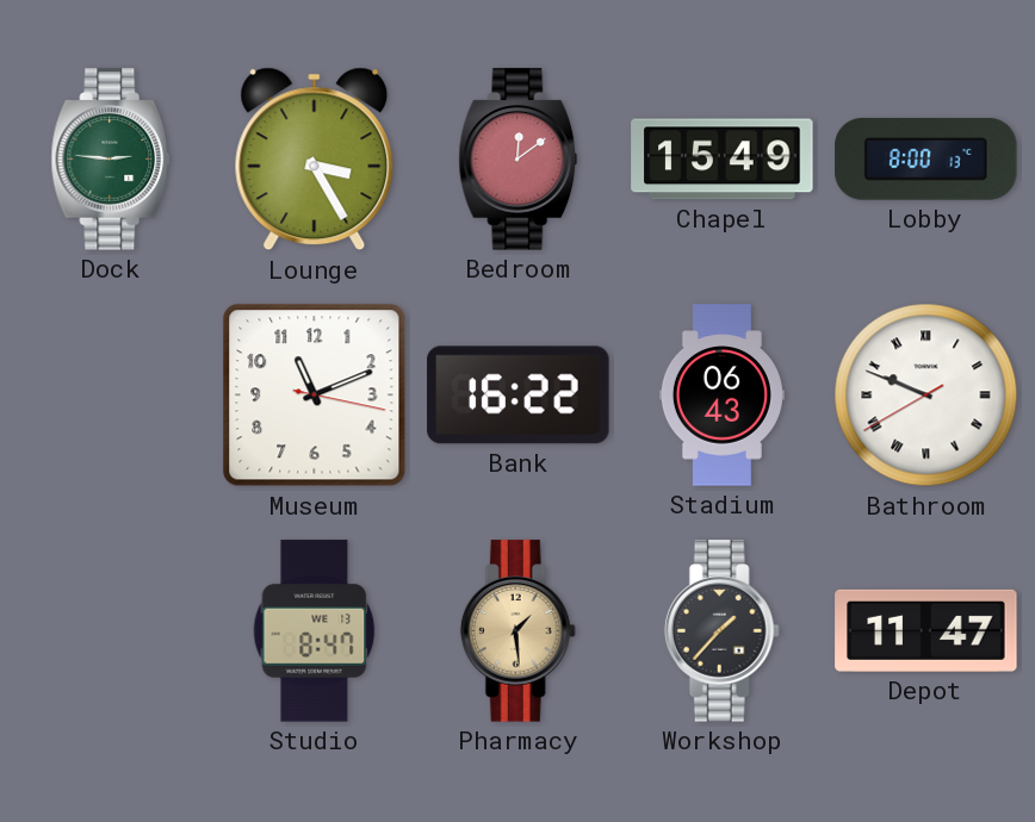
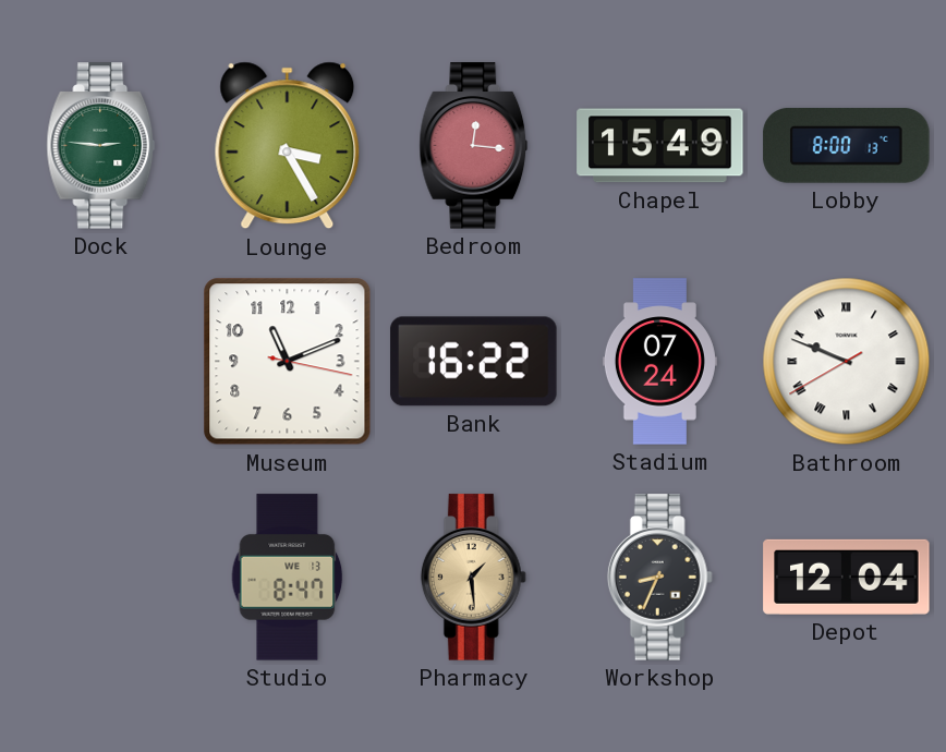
Bedroom: 12:09 -> 12:16 (474, 146)
Stadium: 06:43 -> 07:24 (659, 362)
Workshop: 1:37 -> 8:34 (659, 578)
Depot: 11:47 -> 12:04 (847, 577)
